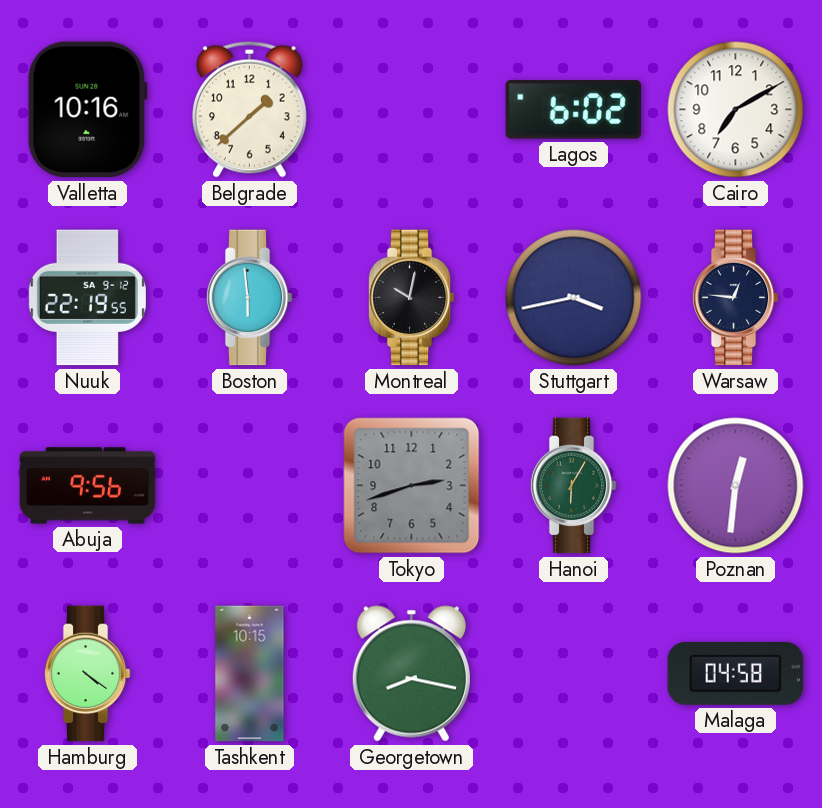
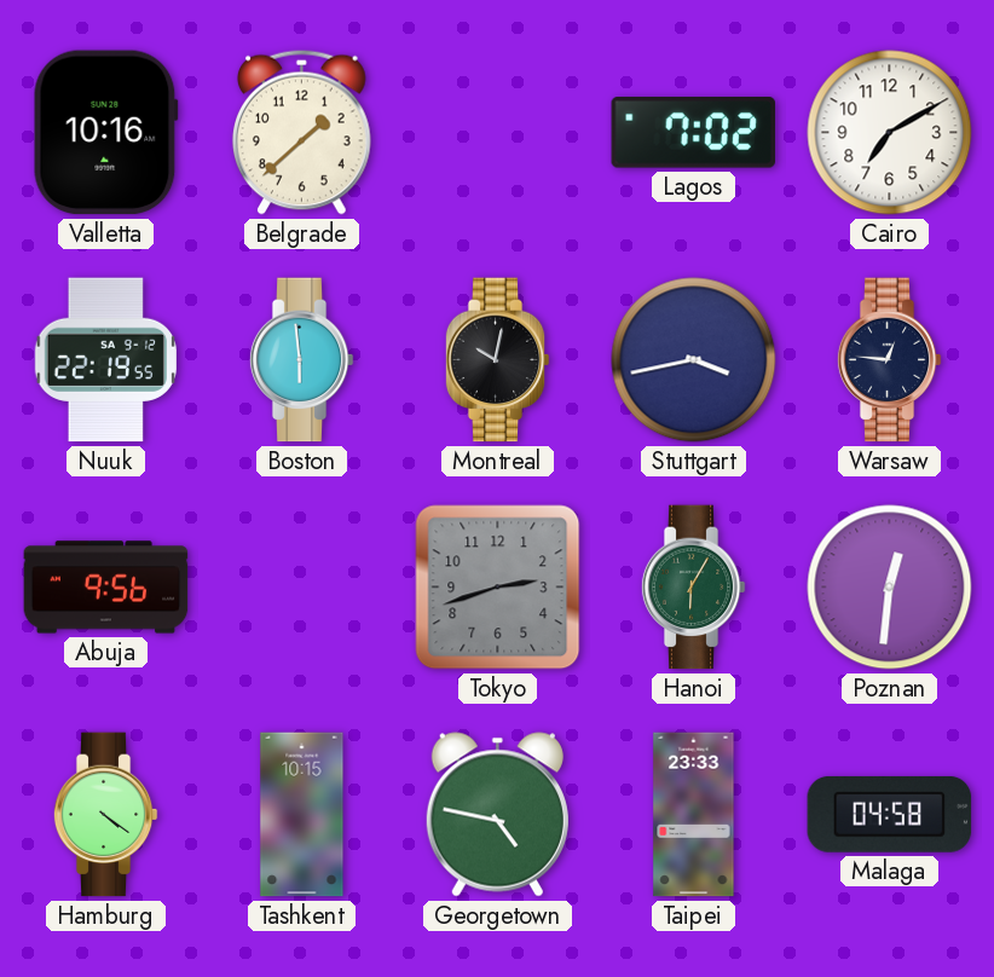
Lagos: 6:02 -> 7:02 (693, 133)
Georgetown: 8:17 -> 4:47 (497, 815)
Taipei: none -> 23:33 (694, 815)
